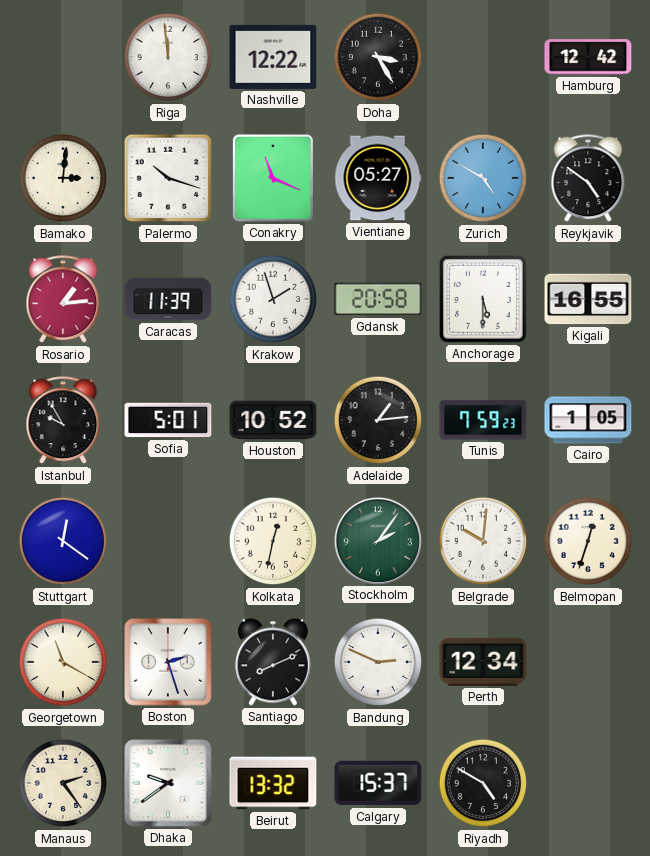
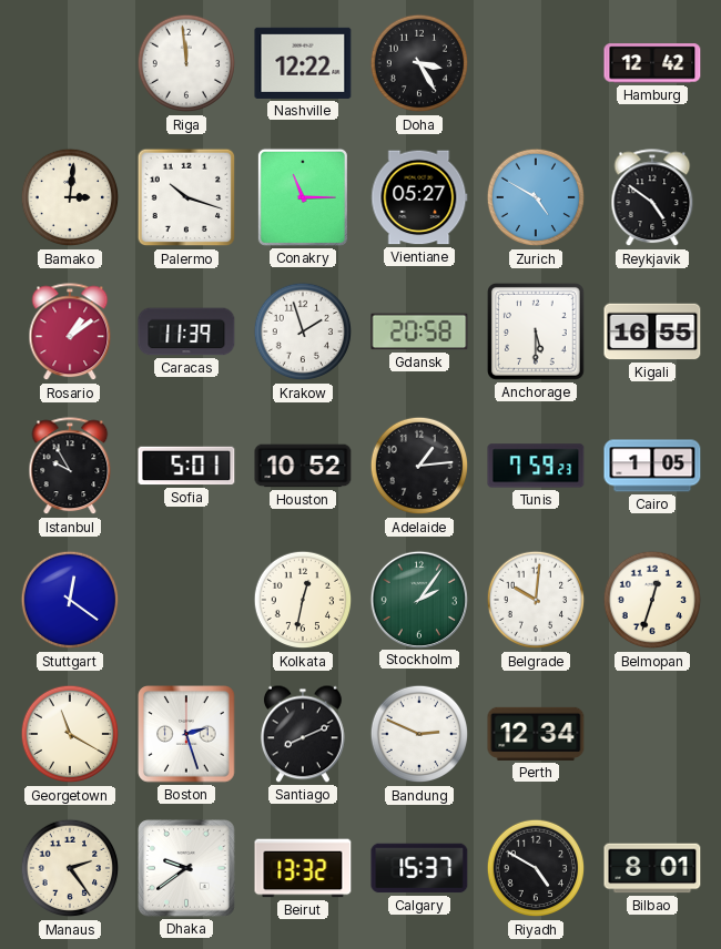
Conakry: 11:19 -> 11:15 (303, 197)
Rosario: 1:14 -> 1:09 (70, 333)
Bilbao: none -> 8:01 (652, 868)
